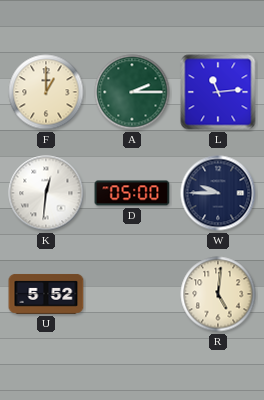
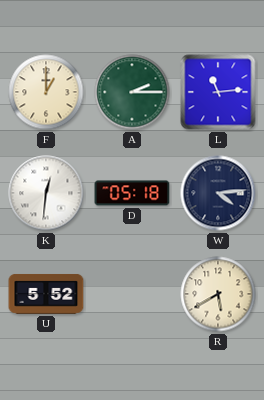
D: 05:00 -> 05:18 (132, 193)
W: 9:45 -> 4:14 (218, 193)
R: 5:01 -> 5:40 (218, 294)
